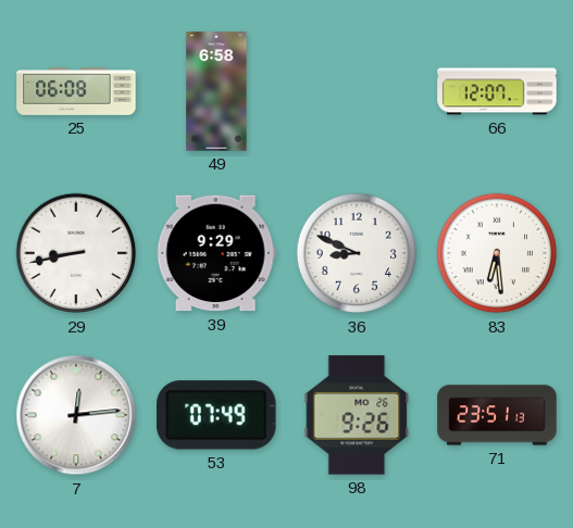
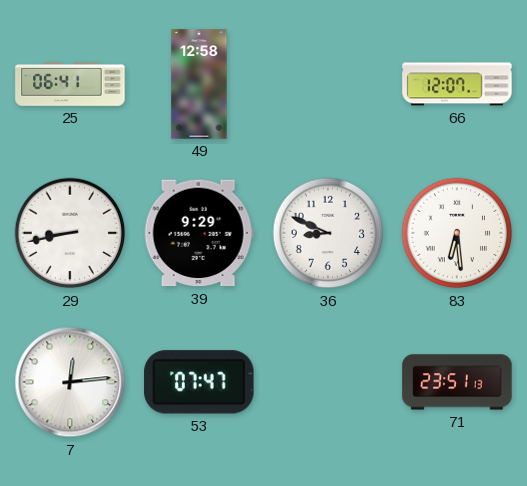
25: 06:08 -> 06:41 (70, 85)
49: 6:58 -> 12:58 (199, 84)
53: 07:49 -> 07:47 (199, 382)
98: 9:26 -> none (357, 415)
